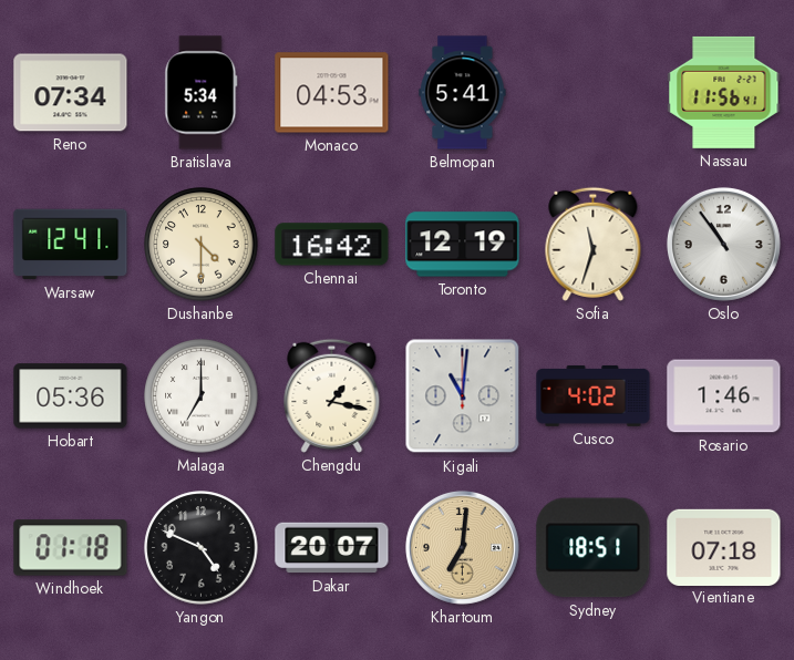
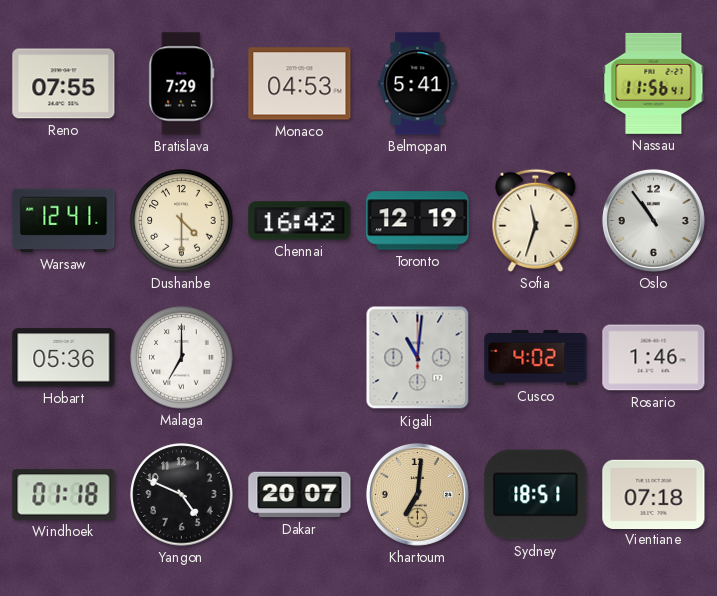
Reno: 07:34 -> 07:55 (64, 84)
Bratislava: 5:34 -> 7:29 (182, 84)
Chengdu: 1:17 -> none (332, 395)
